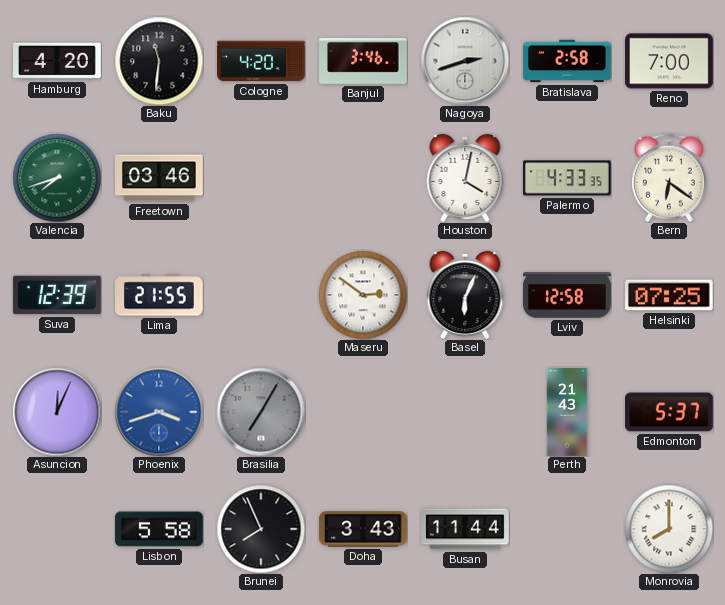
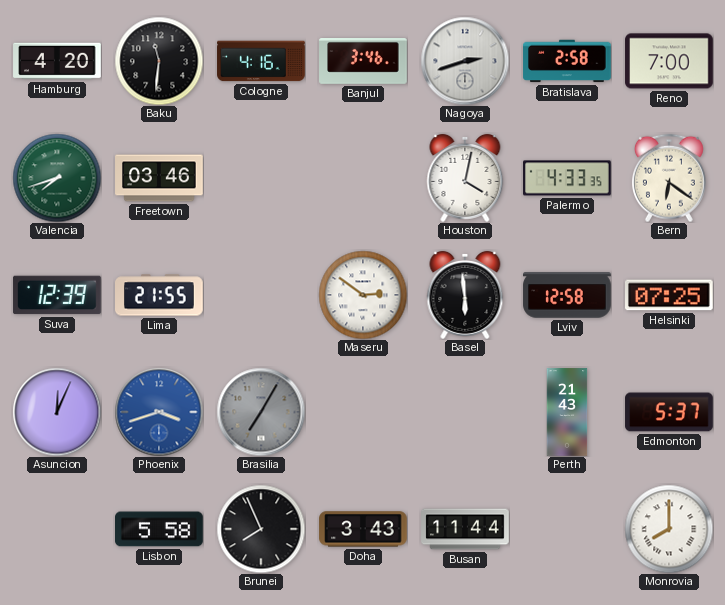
Cologne: 4:20 -> 4:16 (261, 61)
Basel: 6:04 -> 5:59 (465, 295)
